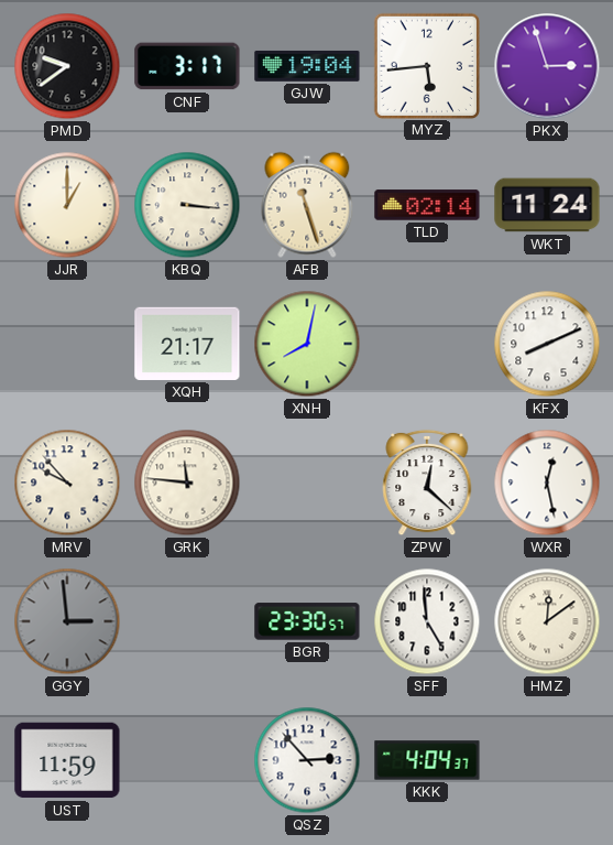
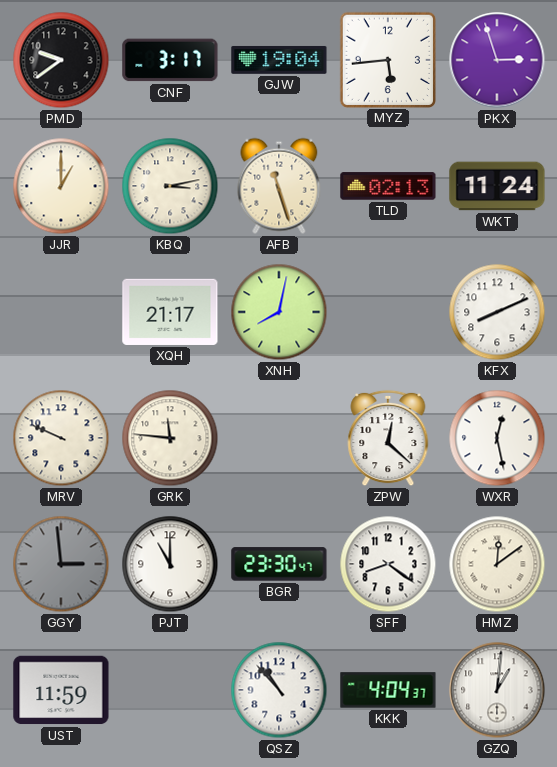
KBQ: 3:16 -> 3:13 (170, 186)
TLD: 02:14 -> 02:13 (388, 186)
MRV: 9:53 -> 9:49 (61, 438)
PJT: none -> 11:00 (170, 564)
BGR: 23:30:57 -> 23:30:47 (279, 564)
SFF: 4:59 -> 8:21 (388, 564)
QSZ: 2:53 -> 10:53 (279, 690)
GZQ: none -> 1:01 (497, 690)
